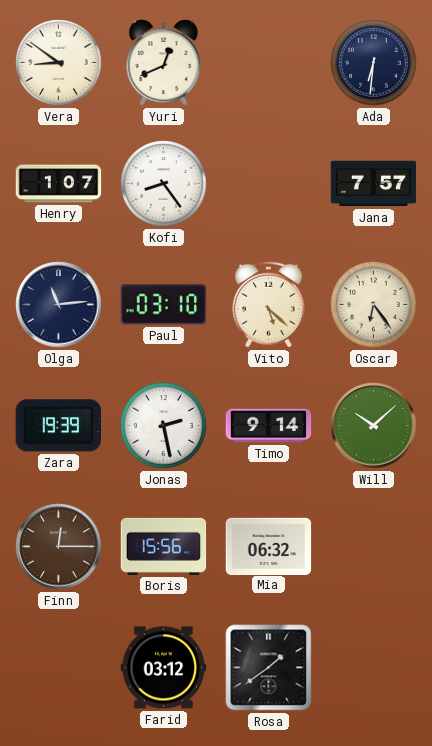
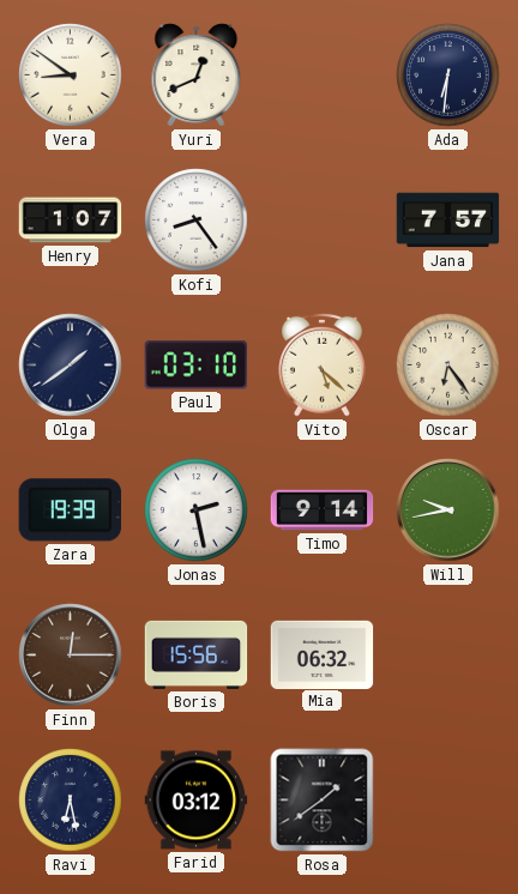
Olga: 11:14 -> 1:39 (71, 366)
Will: 10:08 -> 9:43 (448, 511)
Ravi: none -> 6:28 (71, 801)
